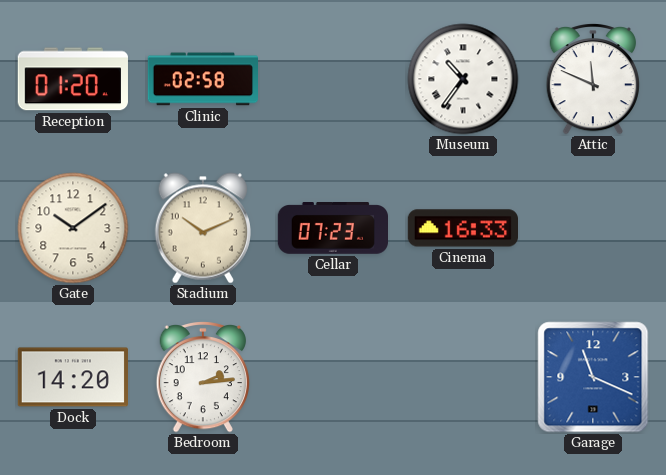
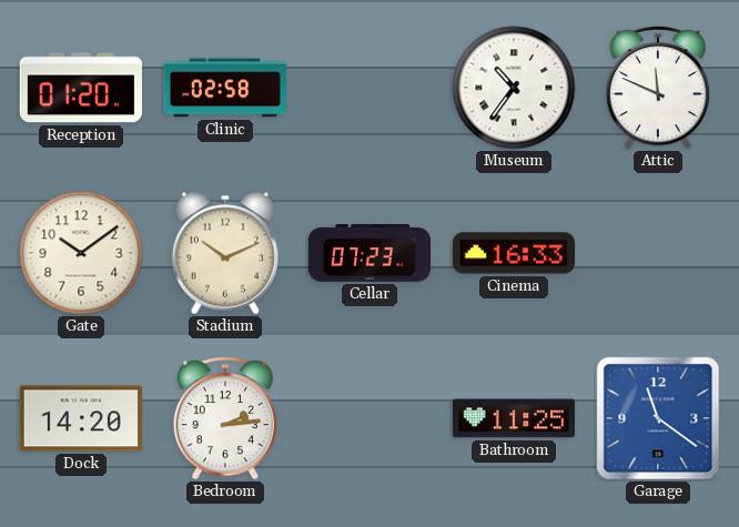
Bathroom: none -> 11:25 (514, 418)
Garage: 11:19 -> 11:21 (658, 418)
